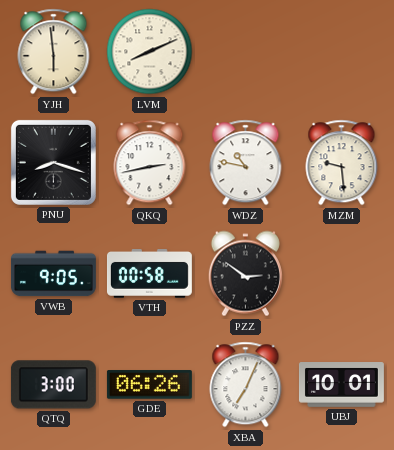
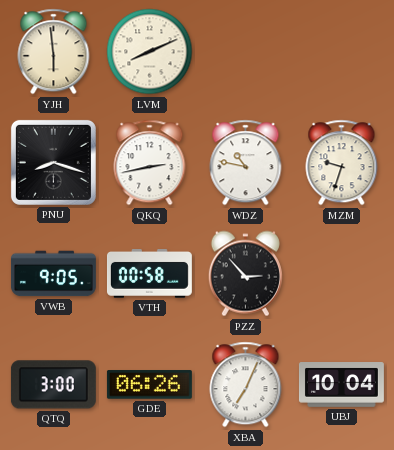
MZM: 9:29 -> 9:33 (342, 163)
PZZ: 2:51 -> 2:53 (245, 274)
UBJ: 10:01 -> 10:04 (341, 385)
